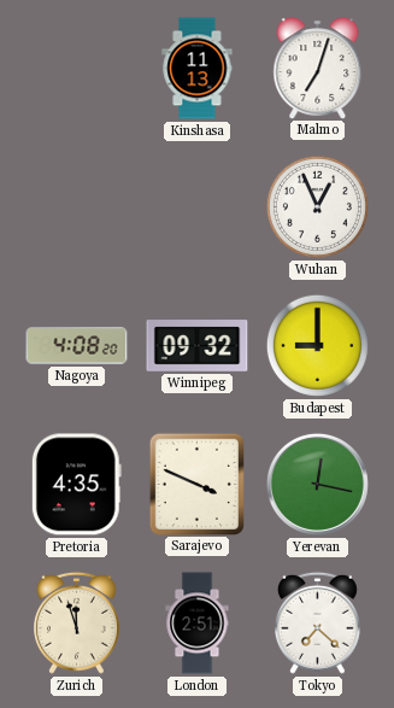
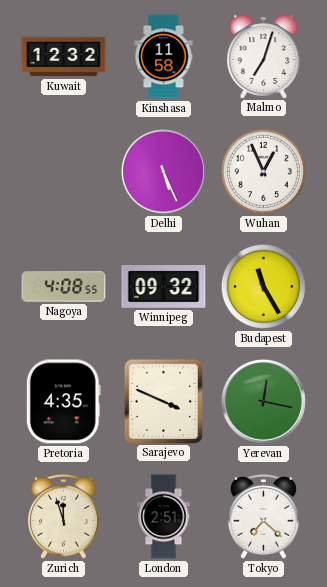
Kuwait: none -> 12:32 (64, 57)
Kinshasa: 11:13 -> 11:58 (164, 57)
Delhi: none -> 5:26 (163, 171)
Nagoya: 4:08:20 -> 4:08:55 (64, 287)
Budapest: 9:00 -> 11:25 (263, 286)
